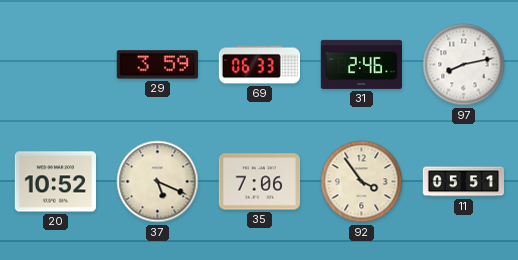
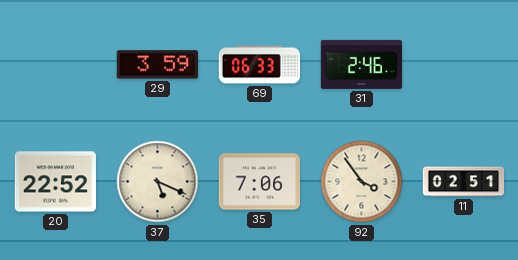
97: 8:13 -> none (464, 65)
20: 10:52 -> 22:52 (55, 182)
11: 05:51 -> 02:51 (463, 182)
